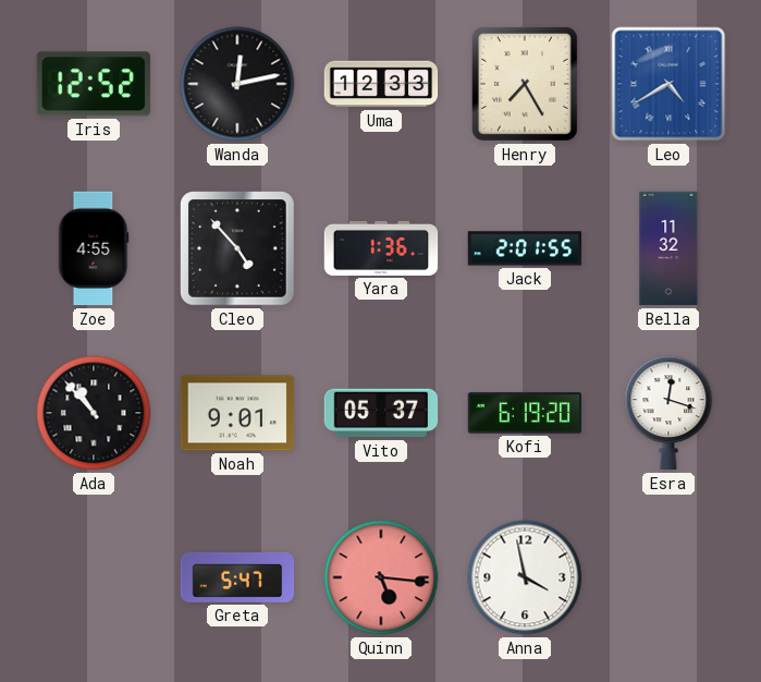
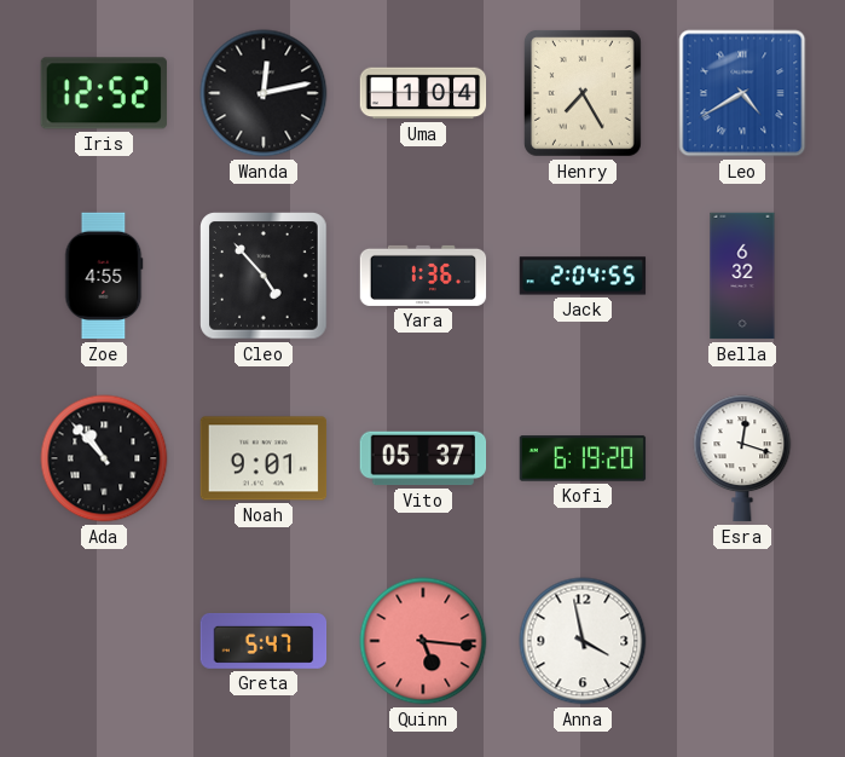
Uma: 12:33 -> 1:04 (423, 93)
Jack: 2:01 -> 2:04 (583, 276)
Bella: 11:32 -> 6:32 (742, 276)
